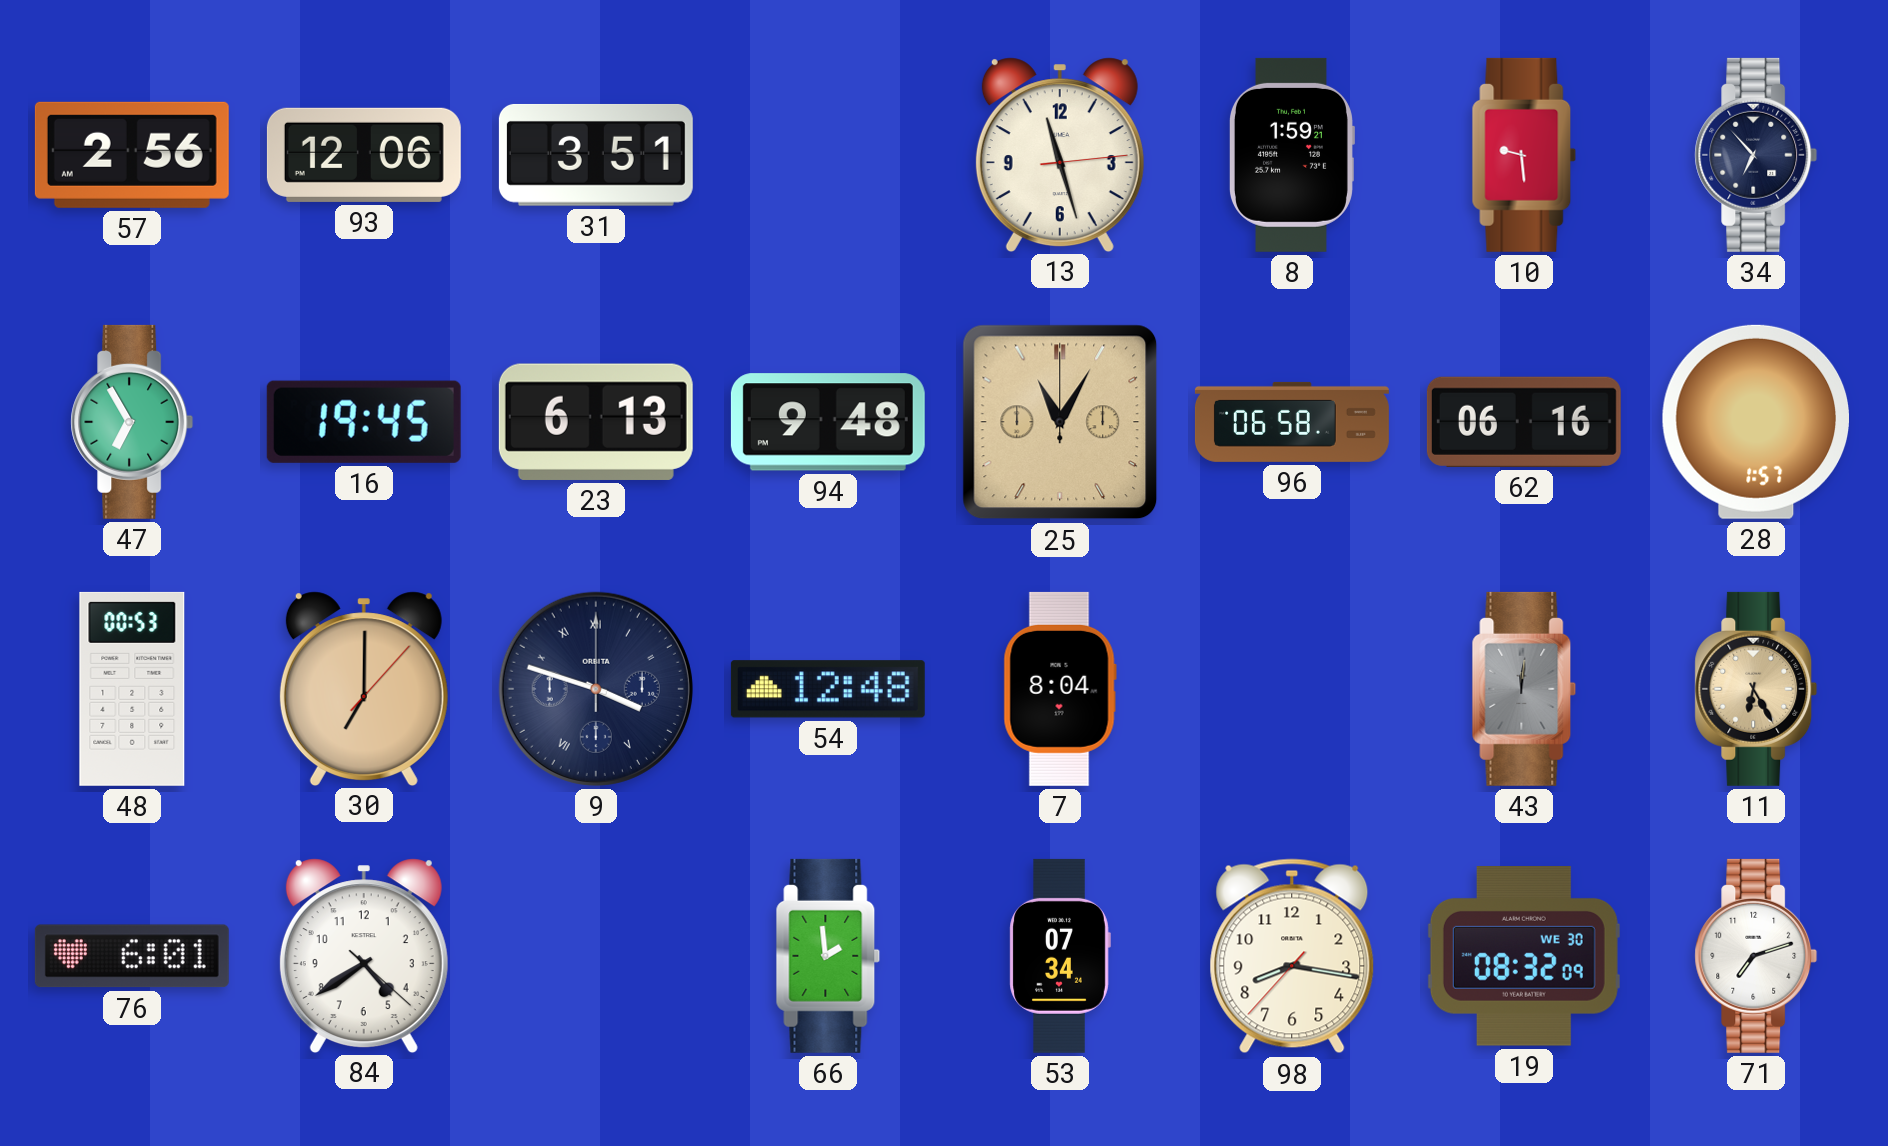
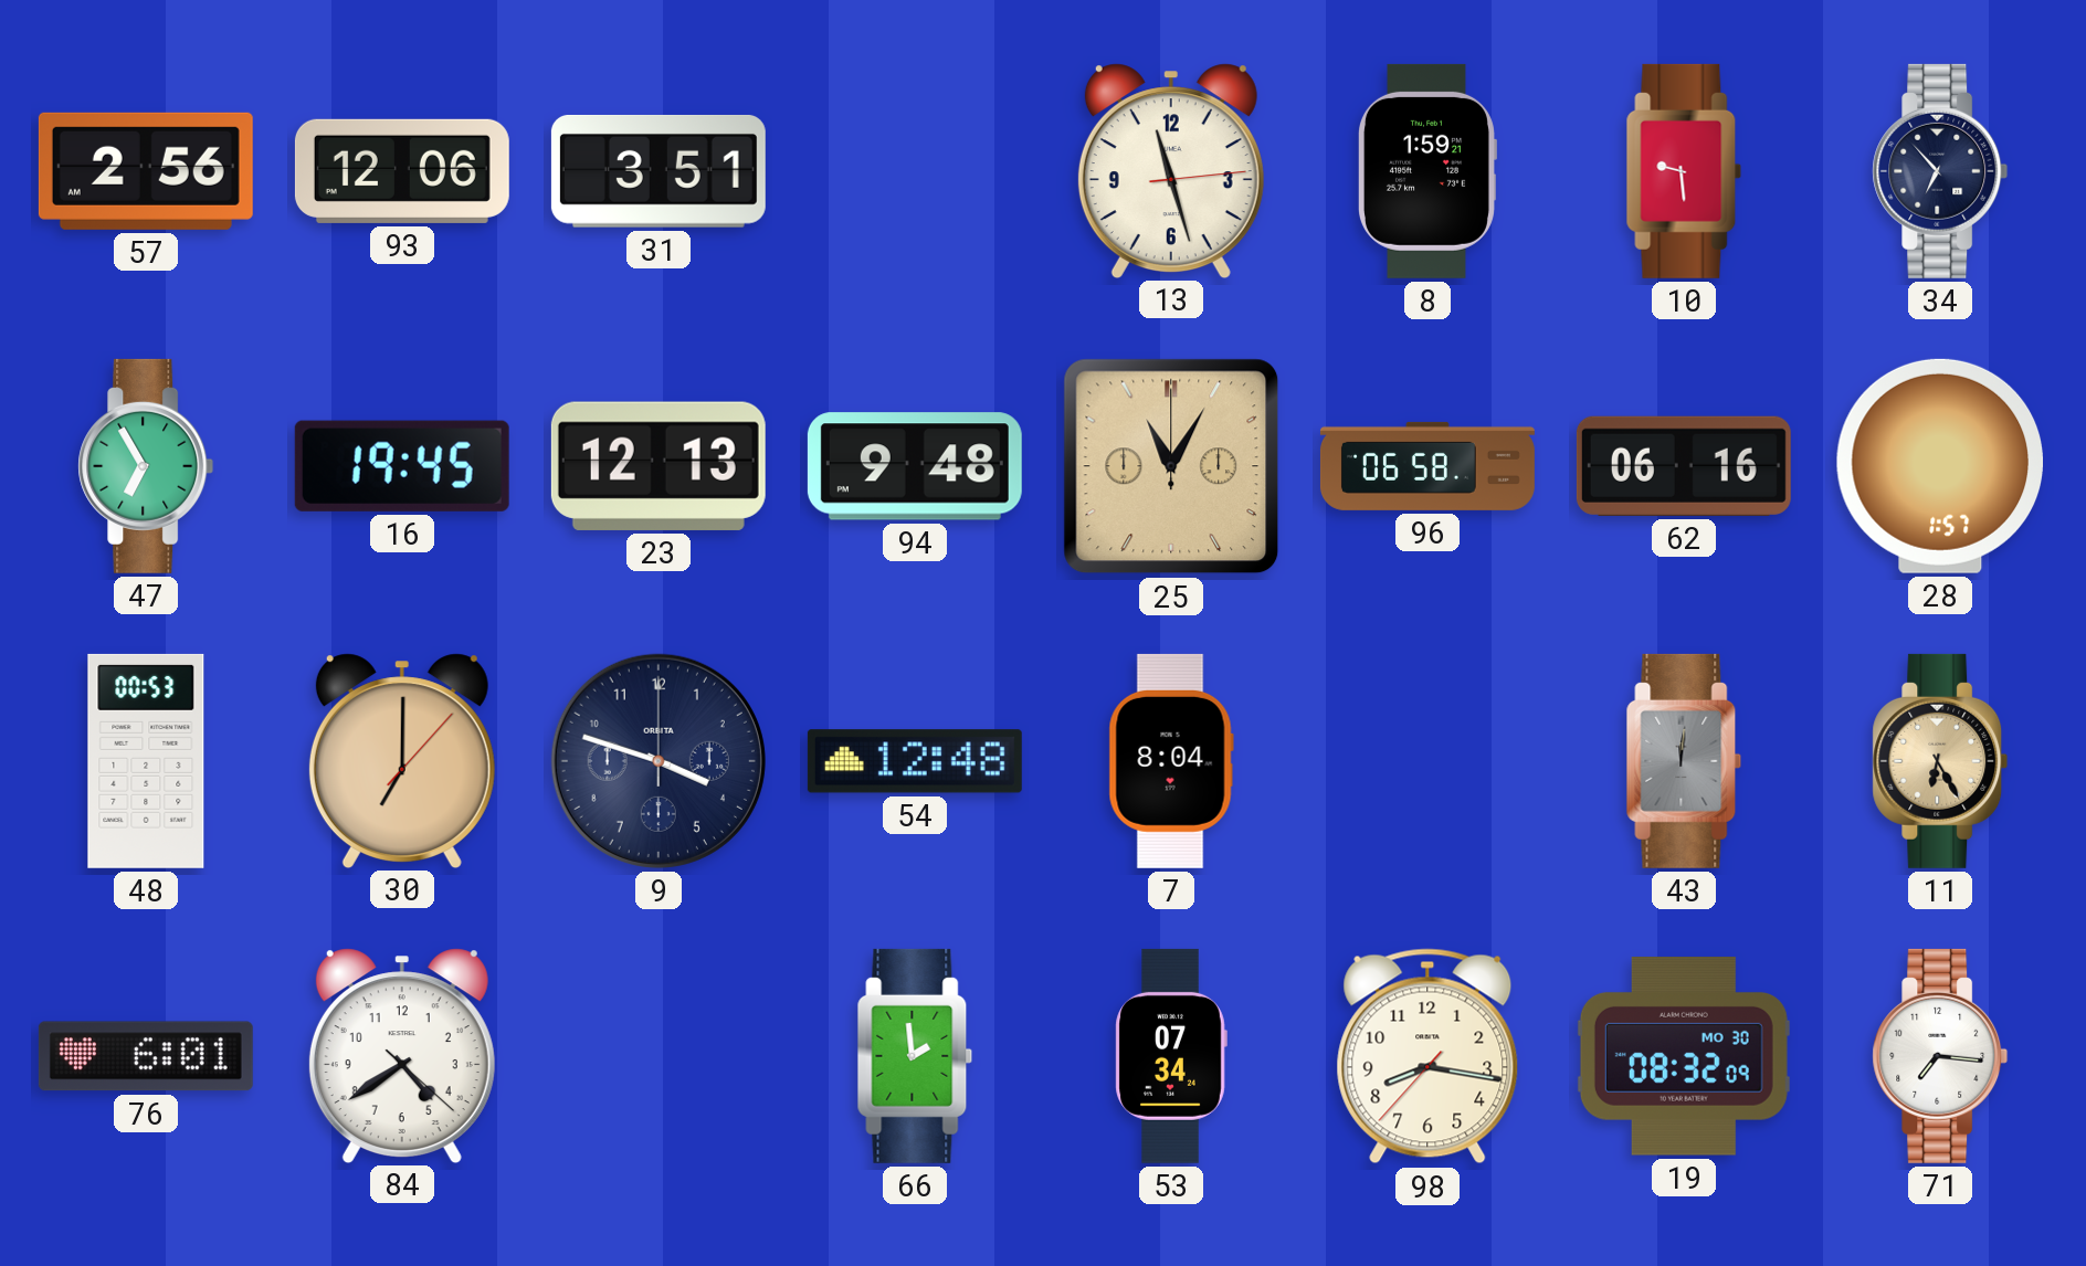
23: 6:13 -> 12:13 (659, 466)
9 numerals: Roman -> Arabic (659, 761)
19 date: WE 30 -> MO 30 (1684, 1057)
71: 7:12 -> 7:16 (1940, 1056)
